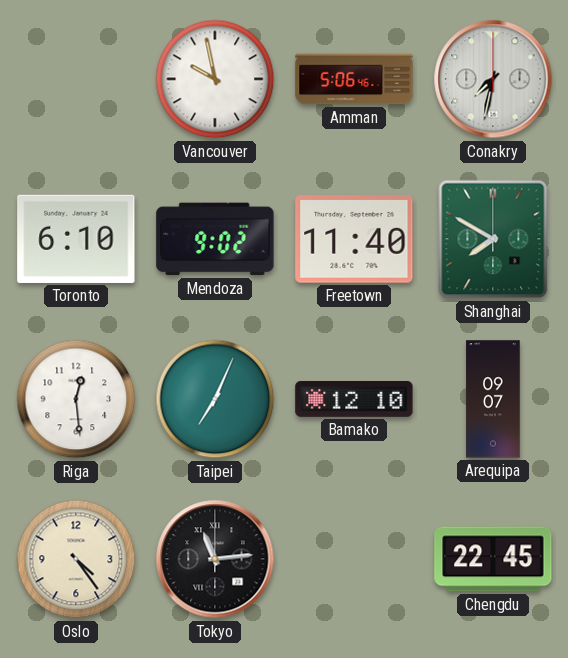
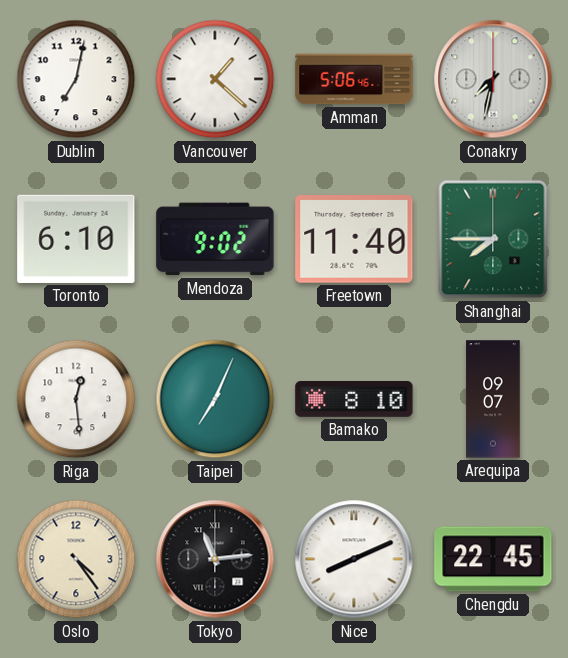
Dublin: none -> 7:02 (76, 79)
Vancouver: 9:58 -> 1:22 (215, 79)
Shanghai: 7:50 -> 7:45 (493, 239)
Bamako: 12:10 -> 8:10 (354, 400)
Nice: none -> 8:11 (354, 559)
